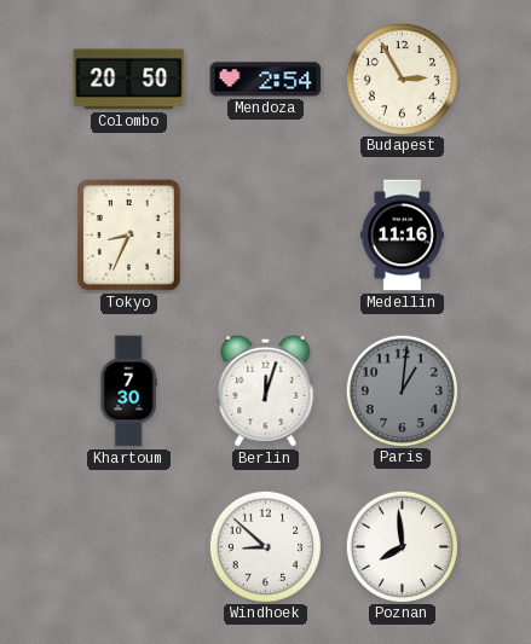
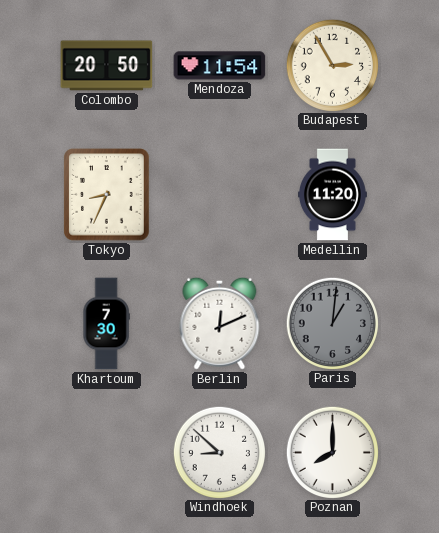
Mendoza: 2:54 -> 11:54 (220, 66)
Medellin: 11:16 -> 11:20 (332, 195)
Berlin: 12:03 -> 12:11 (220, 323)
Poznan: 7:59 -> 8:00 (332, 452)
